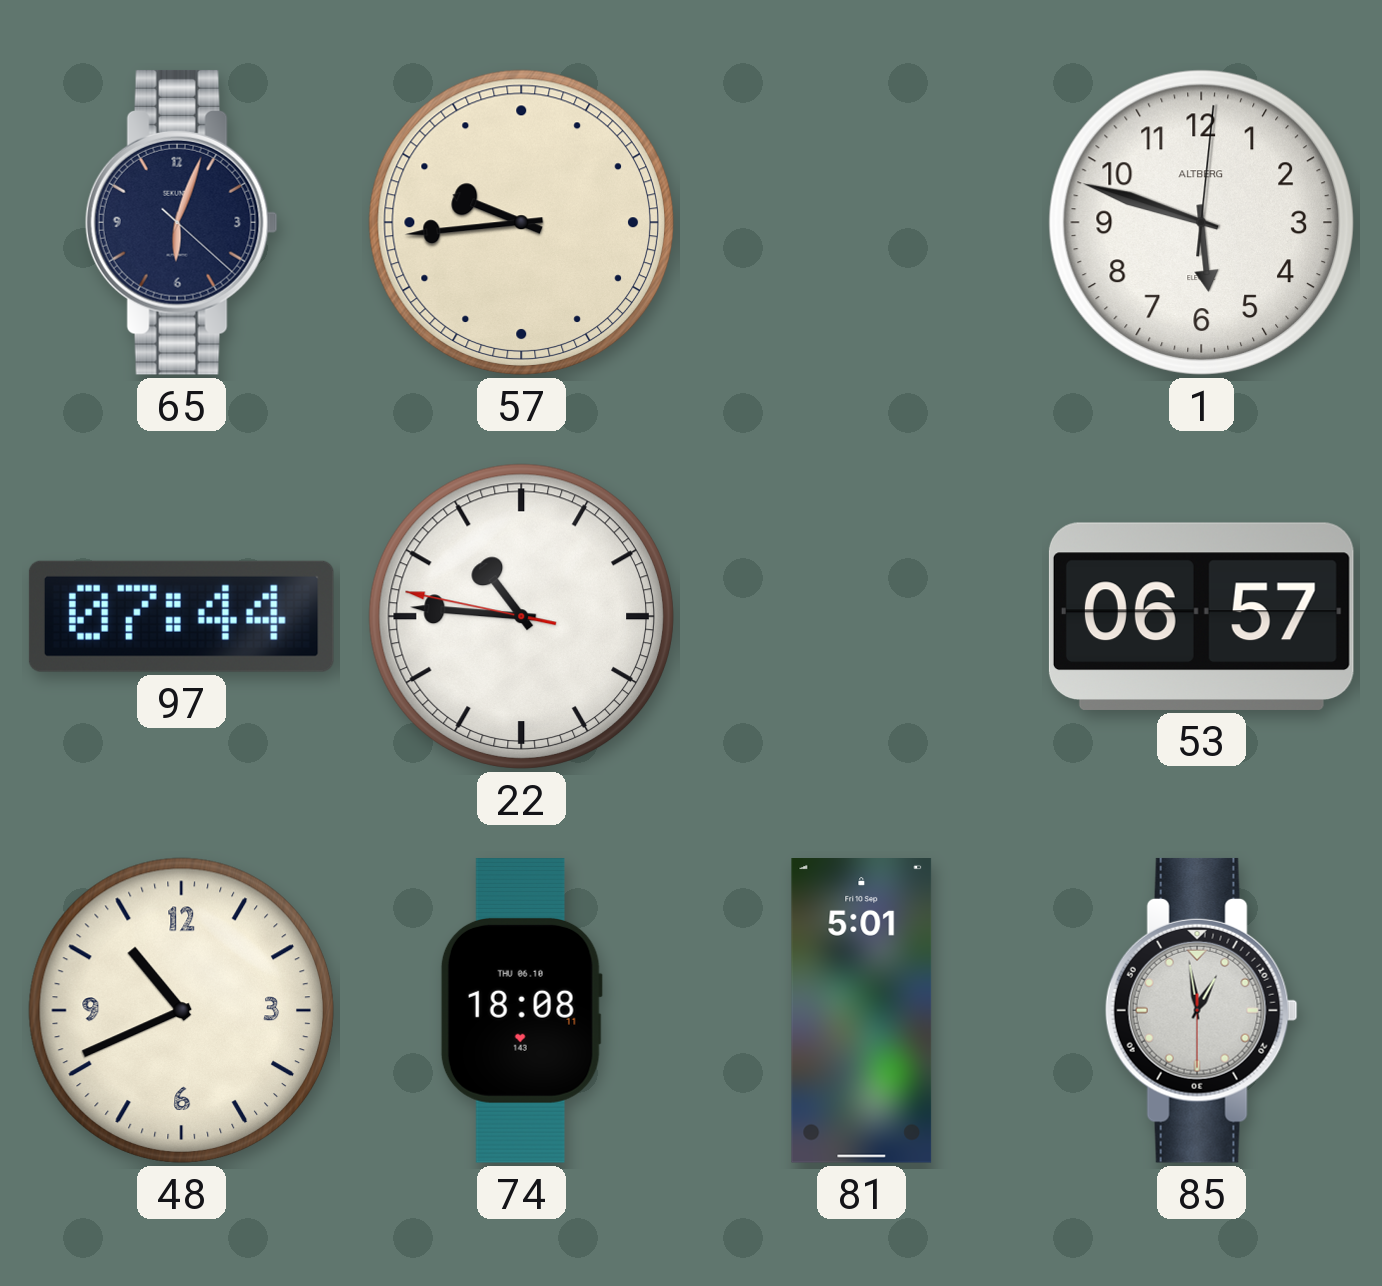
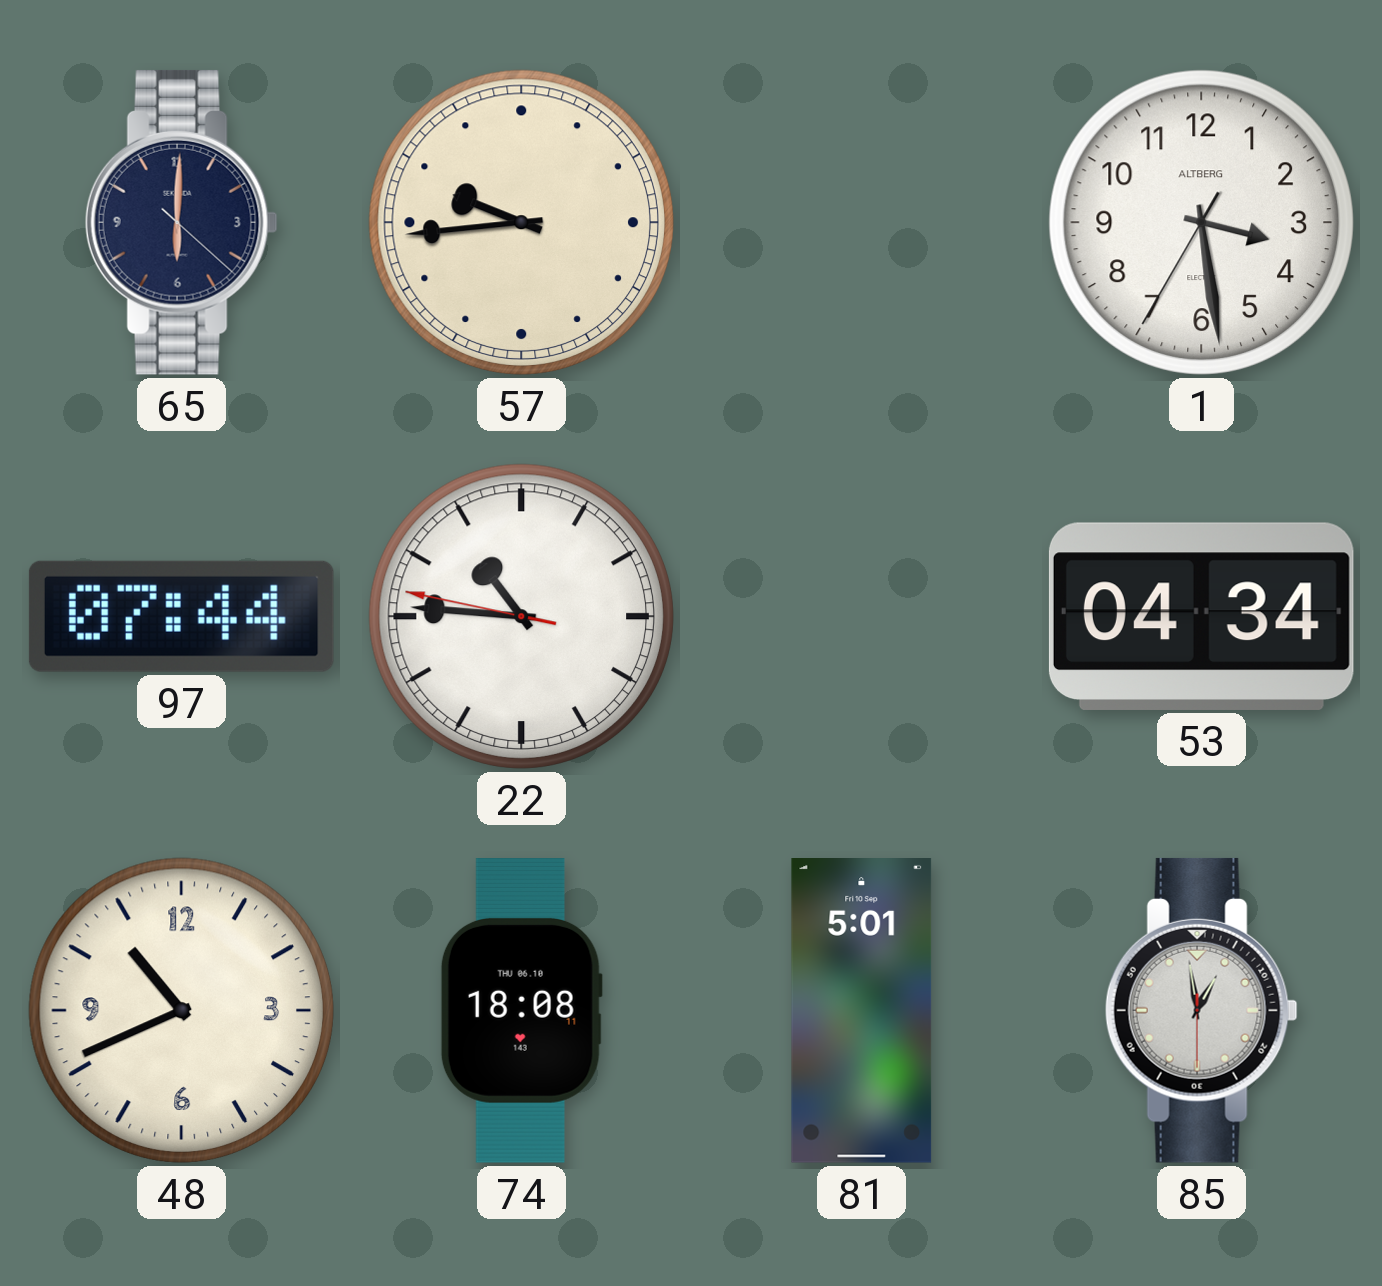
65: 6:03 -> 6:00 (181, 222)
1: 5:48 -> 3:28 (1201, 222)
53: 06:57 -> 04:34 (1201, 616)
